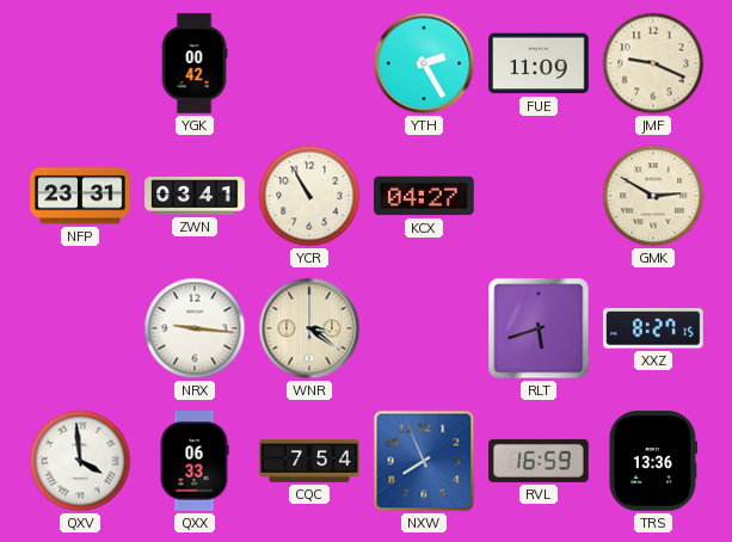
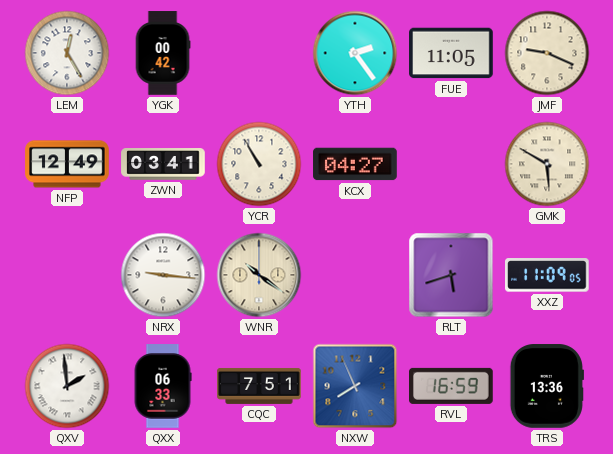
LEM: none -> 12:25 (67, 53)
YTH: 2:25 -> 2:24 (355, 53)
FUE: 11:09 -> 11:05 (451, 53)
NFP: 23:31 -> 12:49 (67, 164)
GMK: 2:50 -> 5:50 (547, 164)
WNR: 3:21 -> 10:21 (259, 275)
XXZ: 8:27 -> 11:09 (548, 275)
QXV: 3:59 -> 1:59 (67, 386)
CQC: 7:54 -> 7:51 (259, 386)
